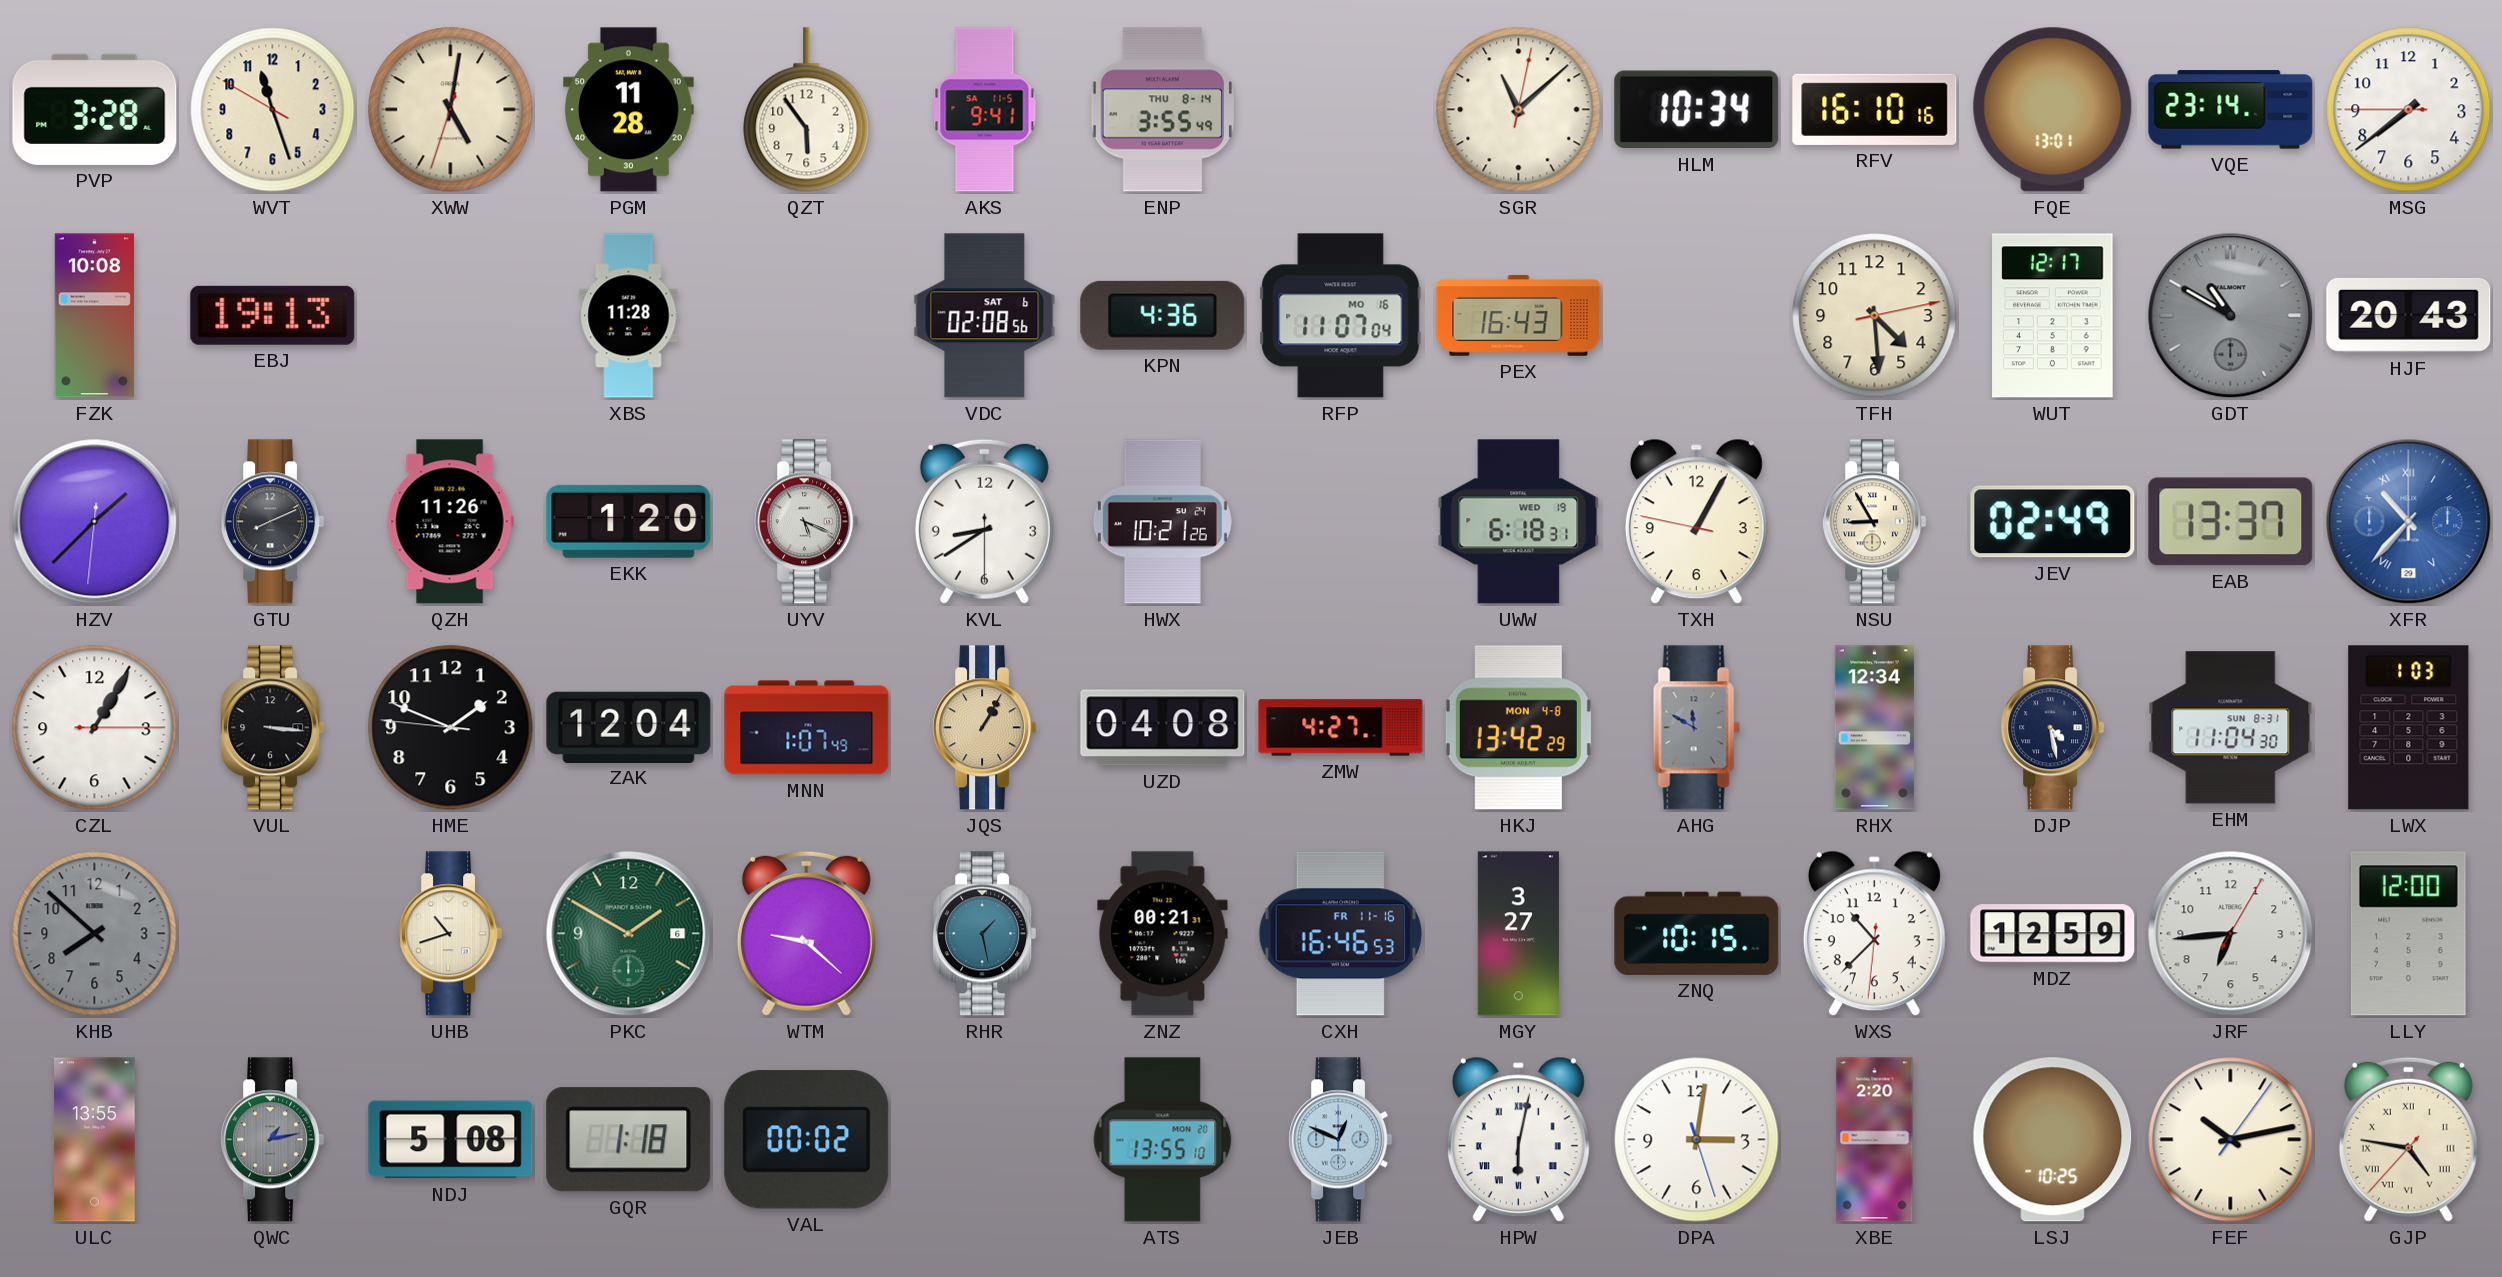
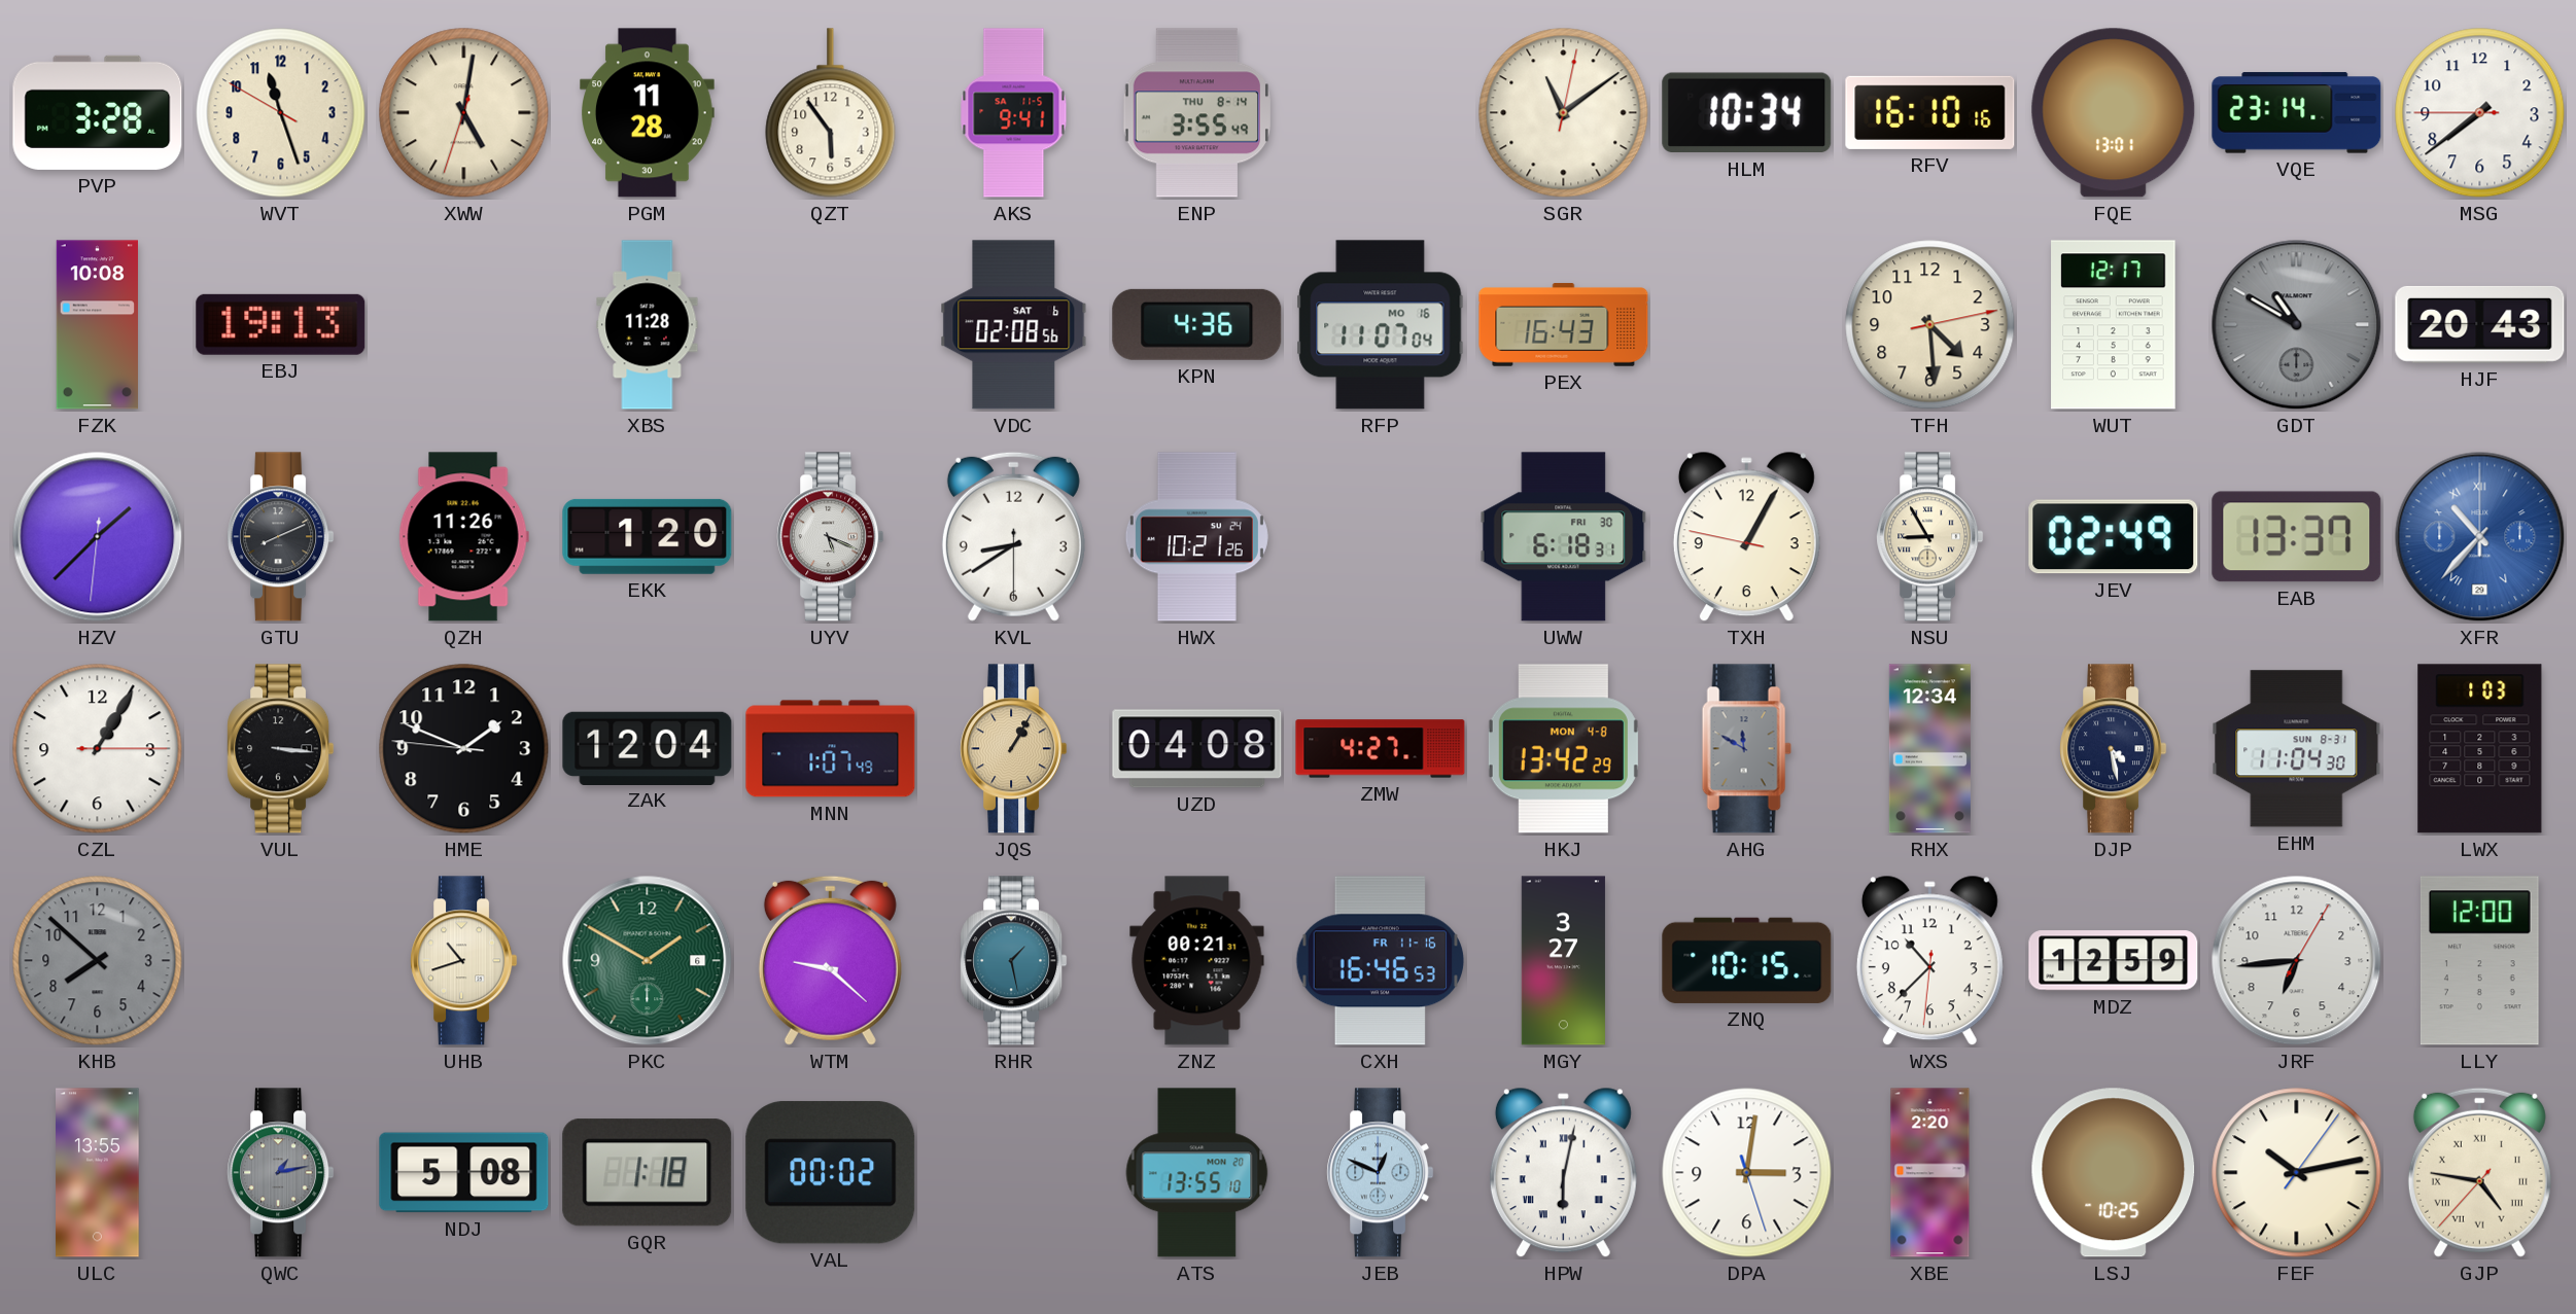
SGR: 11:08 -> 11:09 (1564, 113)
UWW date: WED 19 -> FRI 30 (1564, 537)
